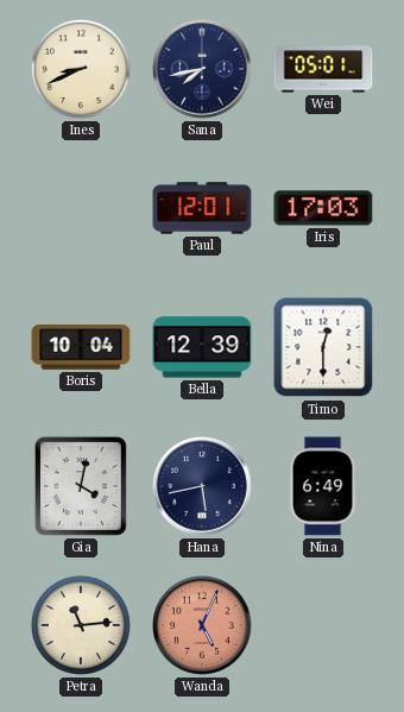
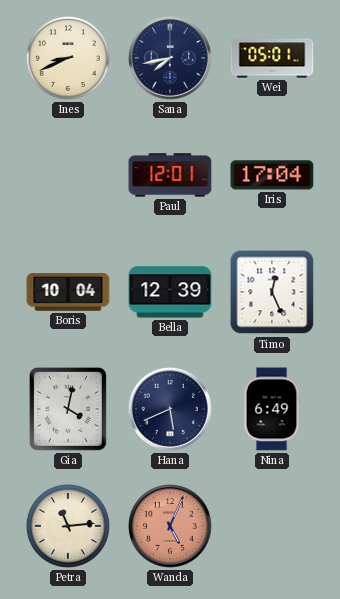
Iris: 17:03 -> 17:04 (272, 175)
Timo: 12:30 -> 12:26 (272, 292)
Hana: 5:43 -> 5:41 (171, 410)
